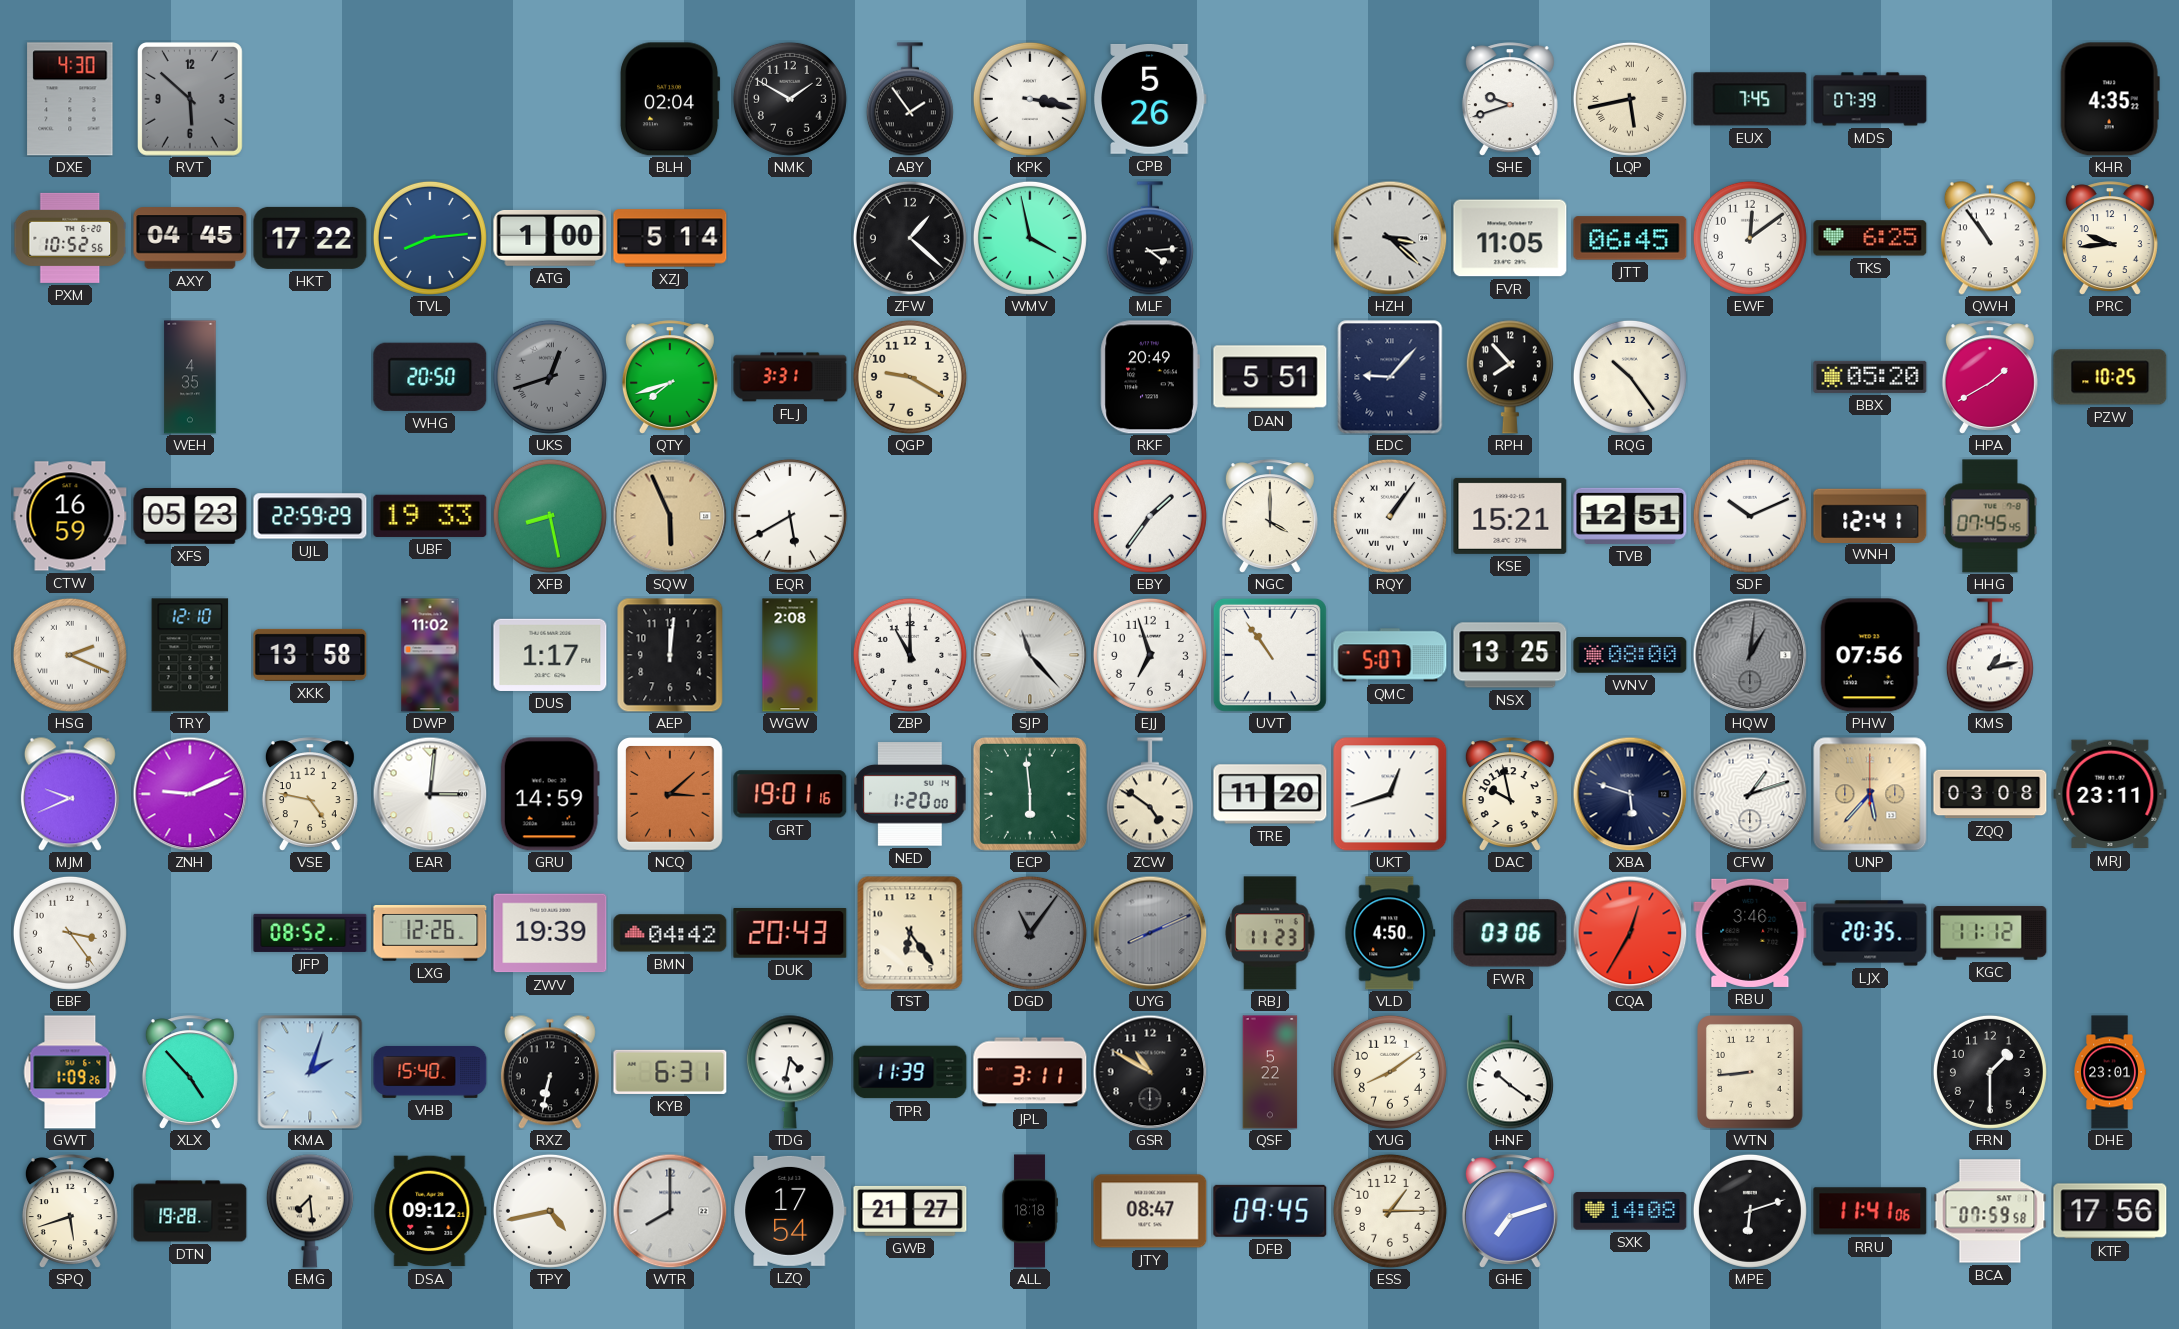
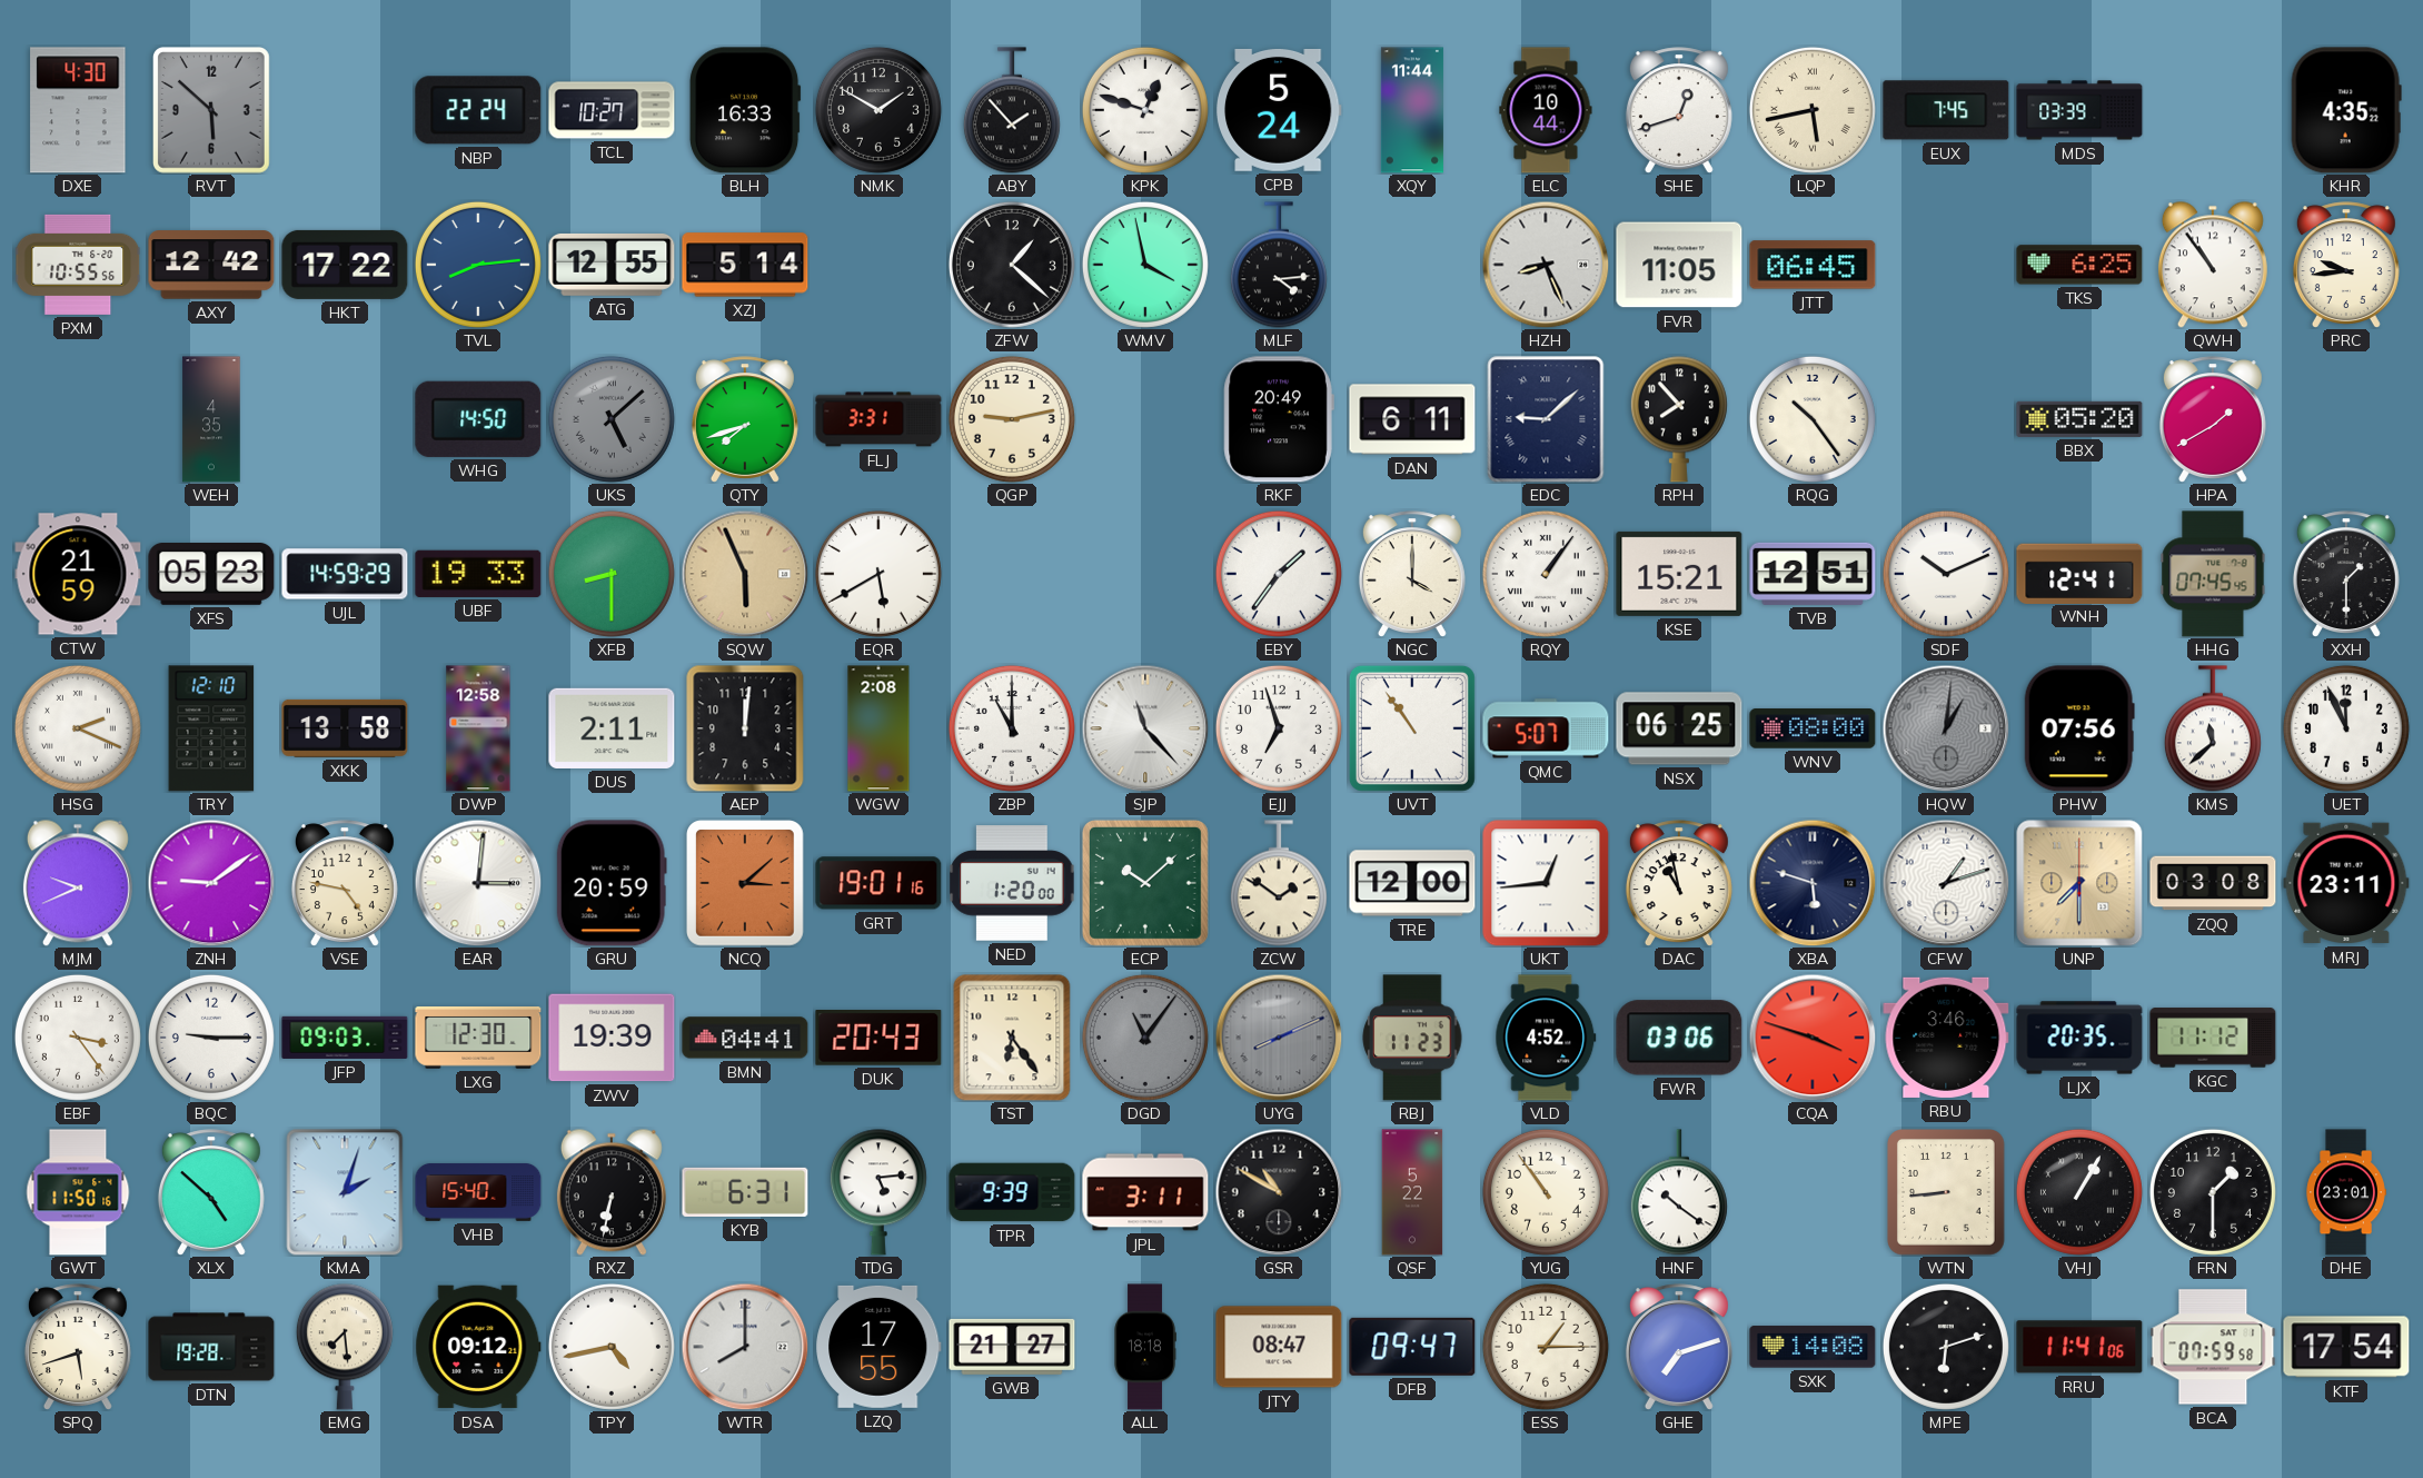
NBP: none -> 22:24 (478, 110)
TCL: none -> 10:27 (612, 110)
BLH: 02:04 -> 16:33 (745, 110)
ABY: 1:54 -> 1:53 (1012, 110)
KPK: 3:17 -> 12:48 (1145, 110)
CPB: 5:26 -> 5:24 (1279, 110)
XQY: none -> 11:44 (1412, 110)
ELC: none -> 10:44 (1546, 110)
SHE: 9:42 -> 12:42 (1679, 110)
MDS: 07:39 -> 03:39 (2079, 110)
PXM: 10:52 -> 10:55 (78, 265)
AXY: 04:45 -> 12:42 (211, 265)
ATG: 1:00 -> 12:55 (612, 265)
HZH: 3:22 -> 8:26 (1546, 265)
EWF: 12:09 -> none (1750, 238)
WHG: 20:50 -> 14:50 (478, 419)
UKS: 12:42 -> 5:08 (612, 419)
QGP: 9:20 -> 9:13 (1012, 419)
DAN: 5:51 -> 6:11 (1412, 419)
EDC: 9:07 -> 9:08 (1546, 419)
PZW: 10:25 -> none (2110, 377)
CTW: 16:59 -> 21:59 (78, 574)
UJL: 22:59 -> 14:59 (345, 574)
XFB: 8:28 -> 8:30 (612, 574)
XXH: none -> 1:30 (2346, 574)
DWP: 11:02 -> 12:58 (478, 728)
DUS: 1:17 -> 2:11 (612, 728)
NSX: 13:25 -> 06:25 (1679, 728)
KMS: 1:13 -> 11:38 (2213, 728)
UET: none -> 11:56 (2346, 728)
ZNH: 9:11 -> 9:09 (211, 883)
GRU: 14:59 -> 20:59 (612, 883)
ECP: 5:59 -> 10:08 (1145, 883)
ZCW: 4:51 -> 1:51 (1279, 883)
TRE: 11:20 -> 12:00 (1412, 883)
UKT: 12:42 -> 12:44 (1546, 883)
DAC: 9:58 -> 10:58 (1679, 883)
UNP: 5:37 -> 7:30 (2079, 883)
BQC: none -> 9:15 (211, 1038)
JFP: 08:52 -> 09:03 (345, 1038)
LXG: 12:26 -> 12:30 (478, 1039)
BMN: 04:42 -> 04:41 (745, 1038)
VLD: 4:50 -> 4:52 (1546, 1038)
CQA: 12:35 -> 3:48 (1813, 1038)
GWT: 1:09 -> 11:50 (78, 1192)
XLX: 4:53 -> 4:52 (211, 1192)
TDG: 4:32 -> 5:14 (878, 1192)
TPR: 11:39 -> 9:39 (1012, 1192)
YUG: 8:09 -> 10:54 (1546, 1192)
VHJ: none -> 1:05 (2079, 1192)
LZQ: 17:54 -> 17:55 (878, 1347)
DFB: 09:45 -> 09:47 (1412, 1347)
KTF: 17:56 -> 17:54 (2346, 1347)
